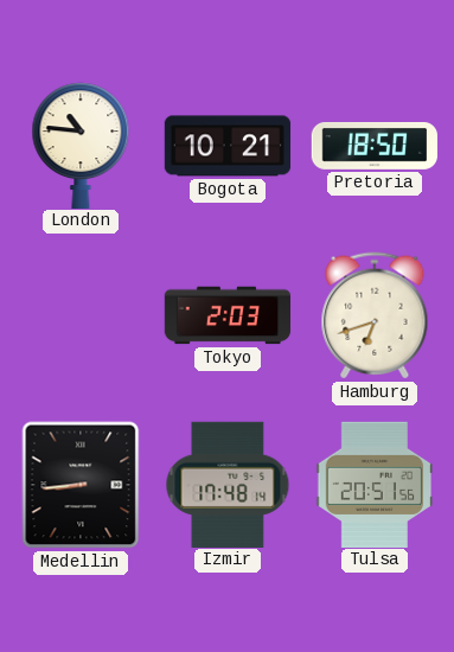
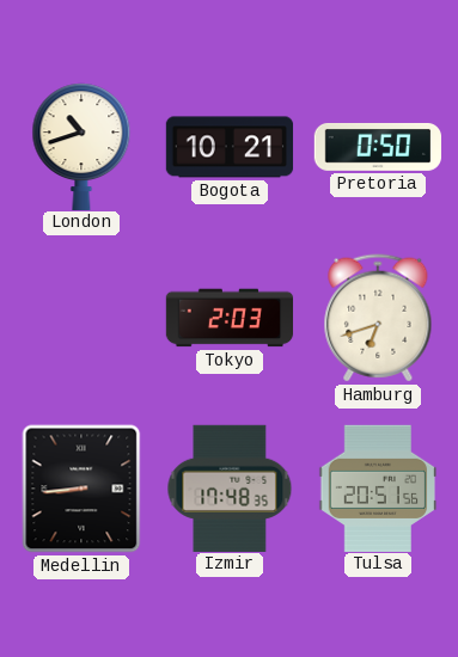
London: 10:46 -> 10:42 (81, 146)
Pretoria: 18:50 -> 0:50 (377, 147)
Izmir: 17:48:14 -> 17:48:35 (230, 487)
